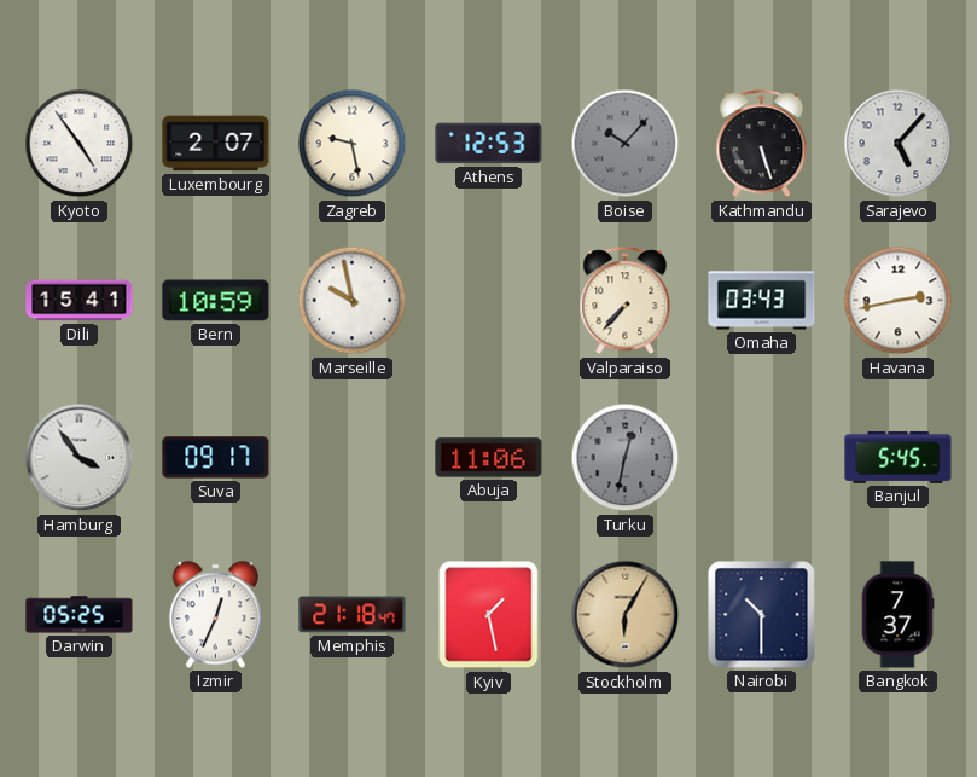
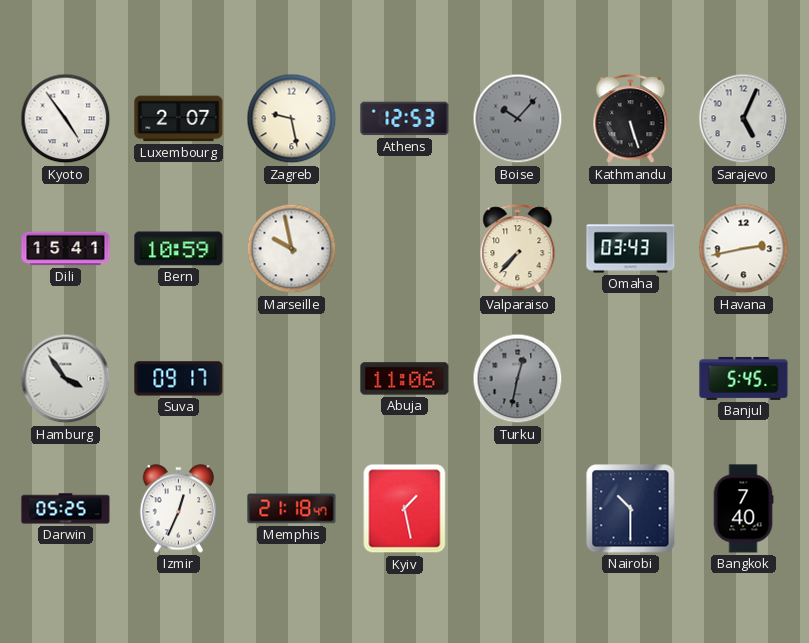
Sarajevo: 5:07 -> 5:04 (744, 119)
Stockholm: 6:05 -> none (626, 615)
Bangkok: 7:37 -> 7:40 (743, 509)
